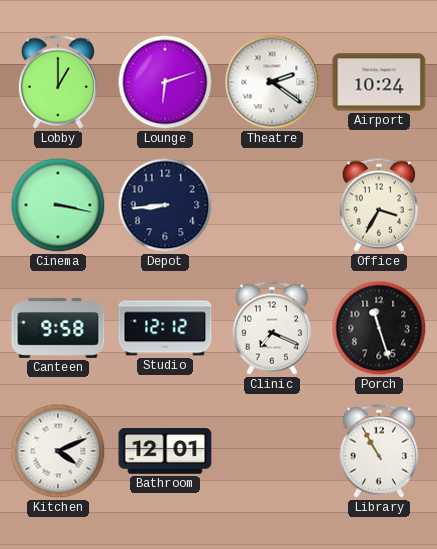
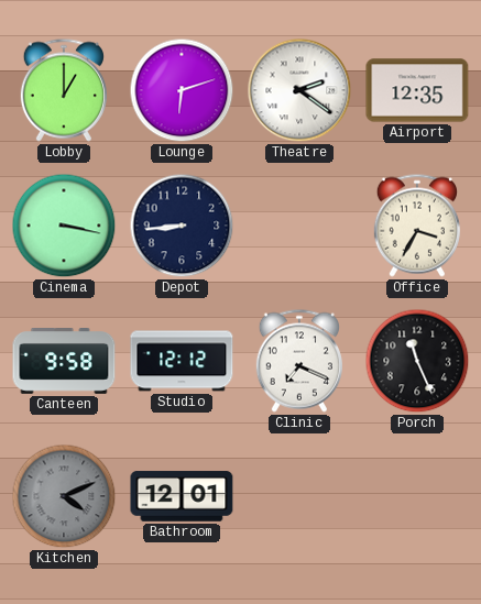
Airport: 10:24 -> 12:35 (417, 90)
Porch: 11:27 -> 11:26 (417, 361)
Kitchen dial: white -> grey (64, 496)
Library: 10:55 -> none (379, 451)
